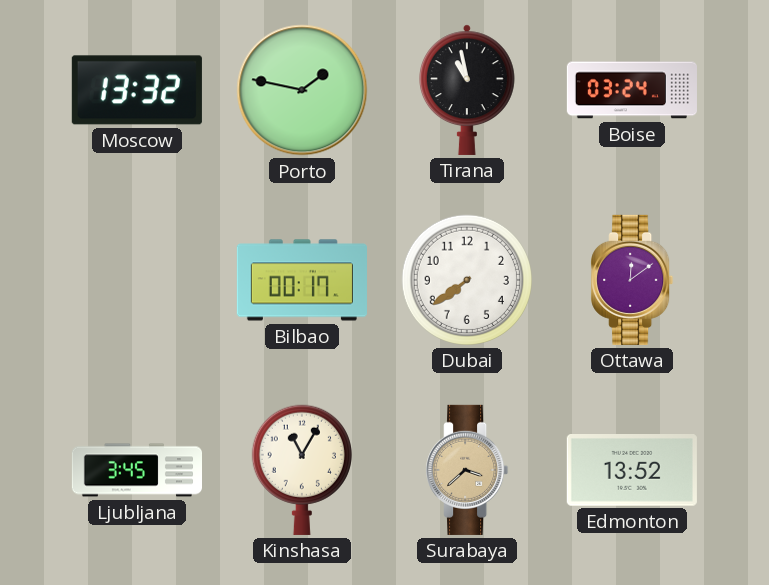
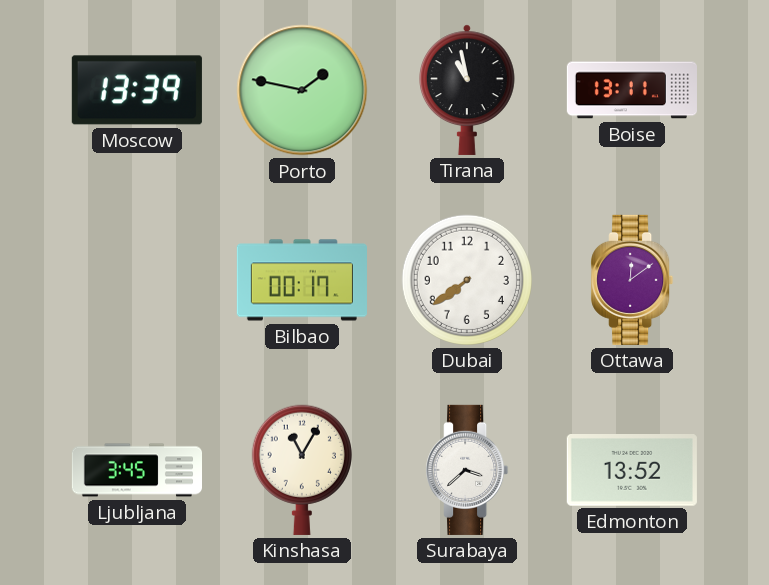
Moscow: 13:32 -> 13:39 (137, 90)
Boise: 03:24 -> 13:11 (632, 90)
Surabaya dial: champagne -> white (467, 470)
